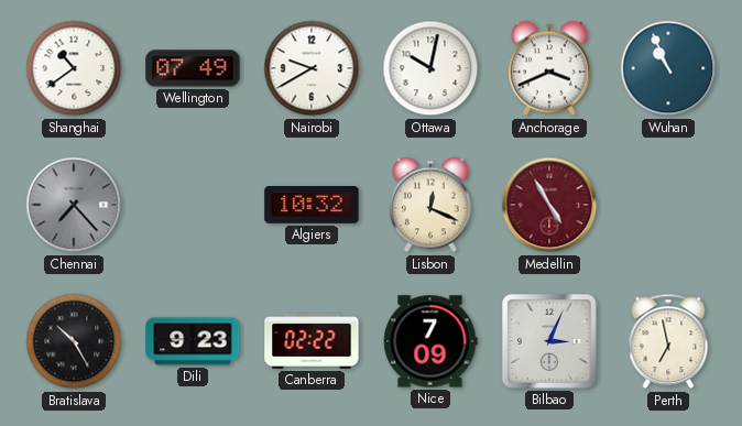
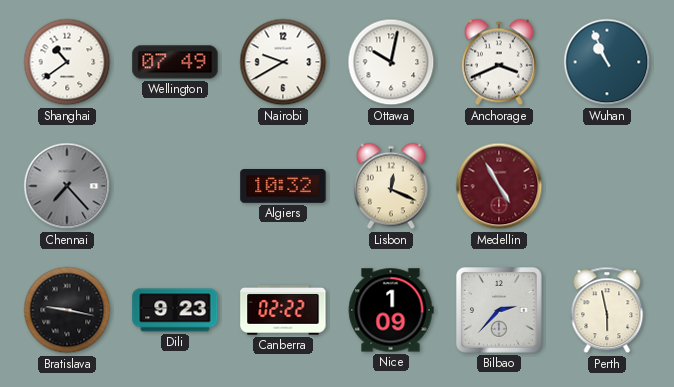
Bratislava: 10:25 -> 9:17 (67, 310)
Nice: 7:09 -> 1:09 (391, 310)
Bilbao: 3:04 -> 2:37 (500, 311)
Perth: 6:58 -> 5:58 (607, 310)
